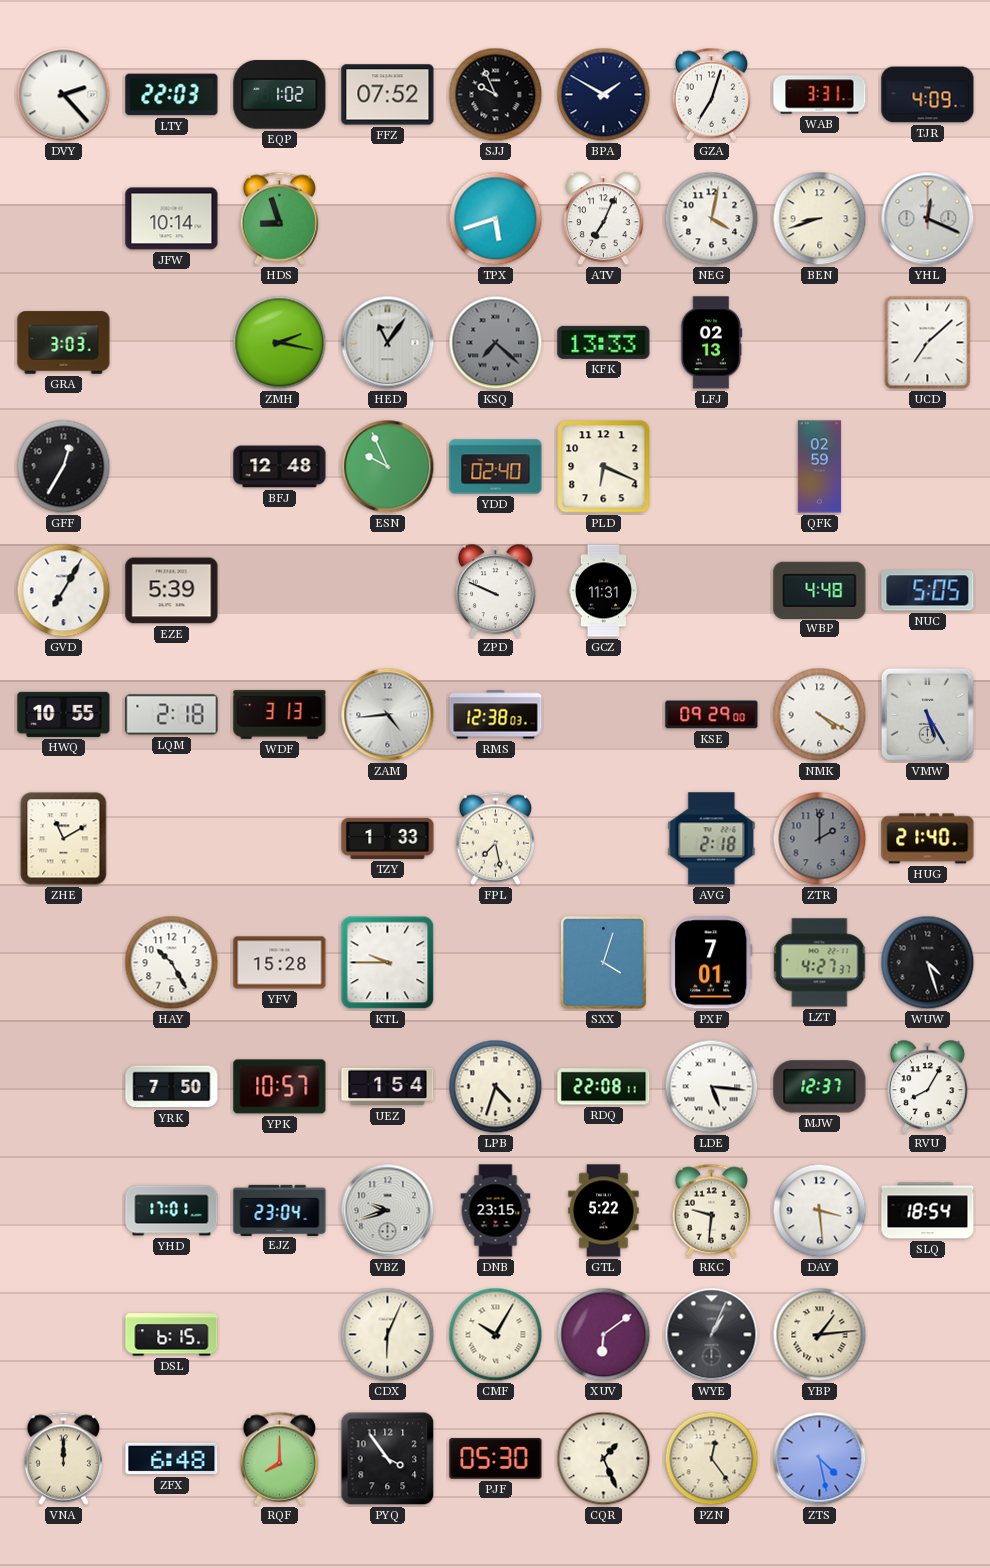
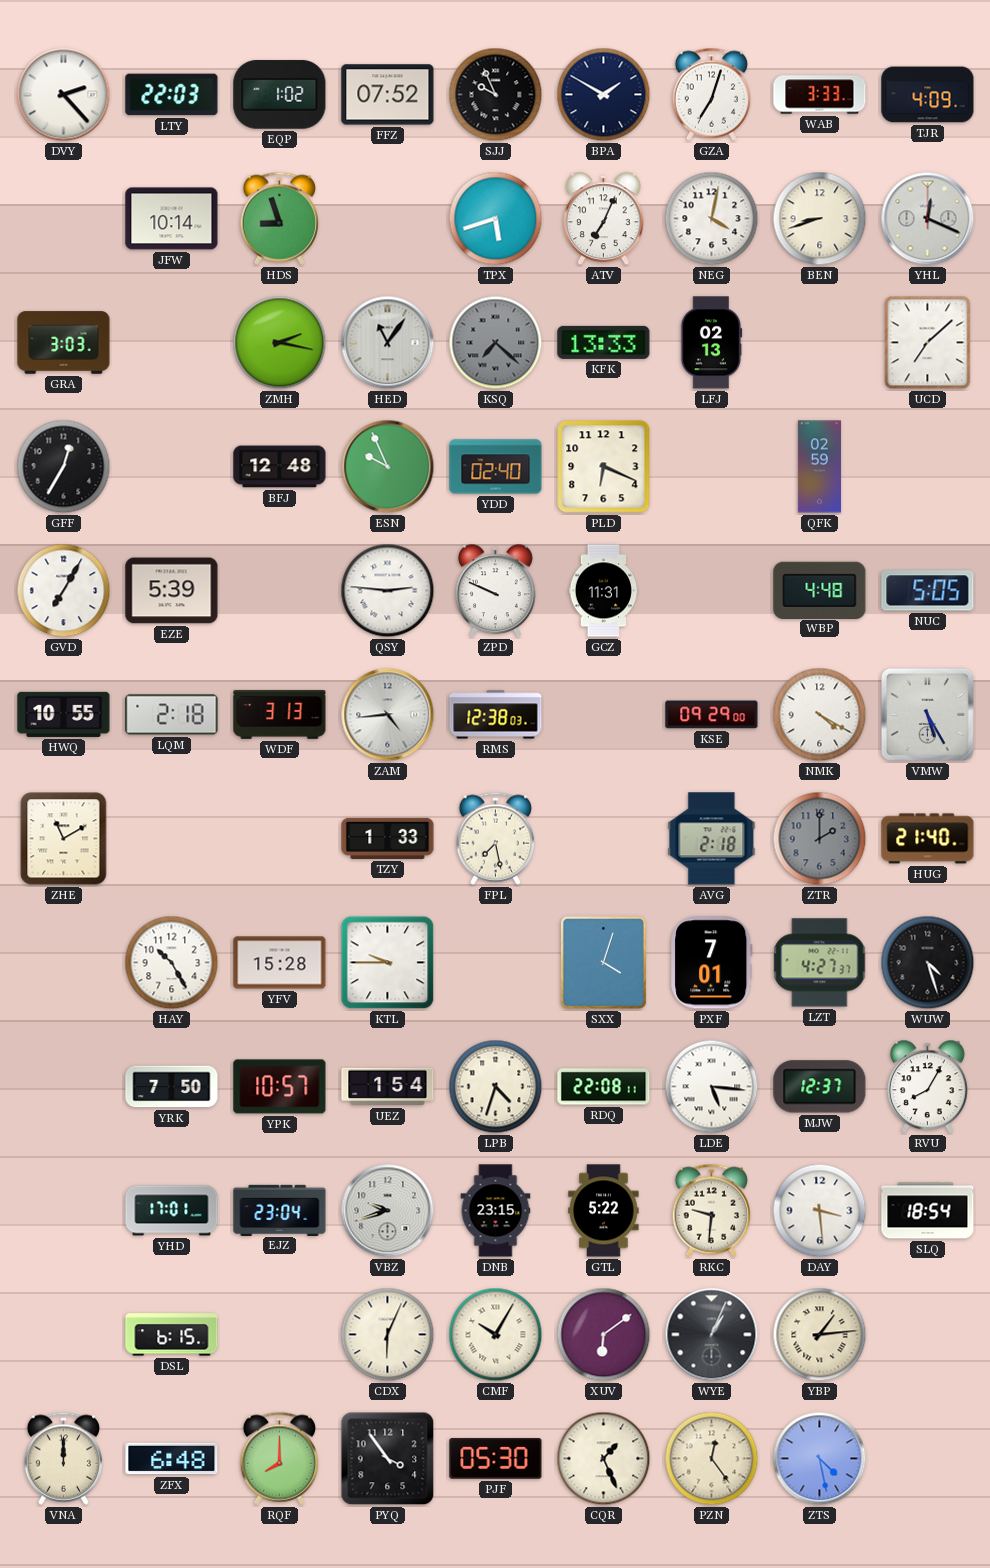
WAB: 3:31 -> 3:33 (820, 95)
QSY: none -> 2:46 (388, 591)
